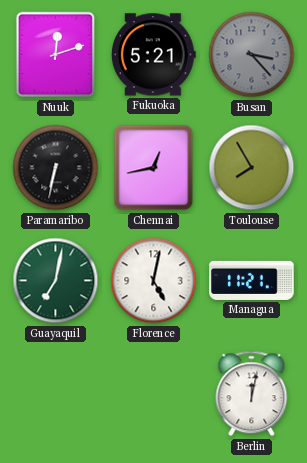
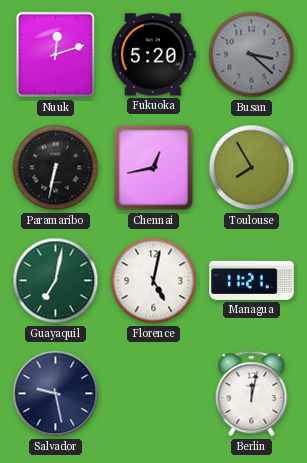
Fukuoka: 5:21 -> 5:20 (153, 55)
Busan: 3:23 -> 3:22 (252, 55)
Salvador: none -> 9:28 (56, 394)
